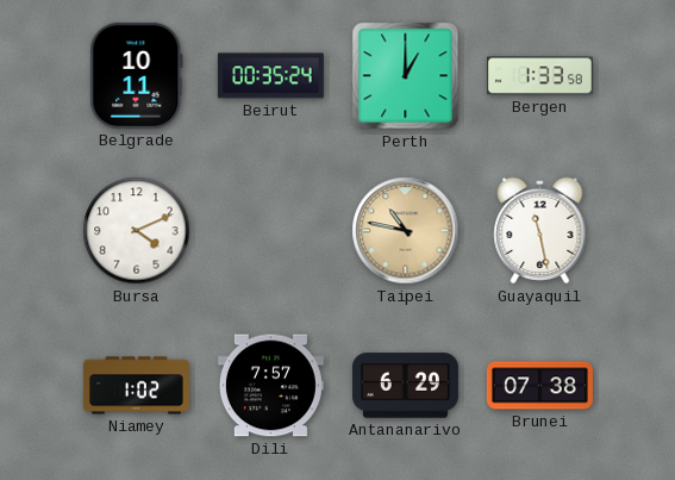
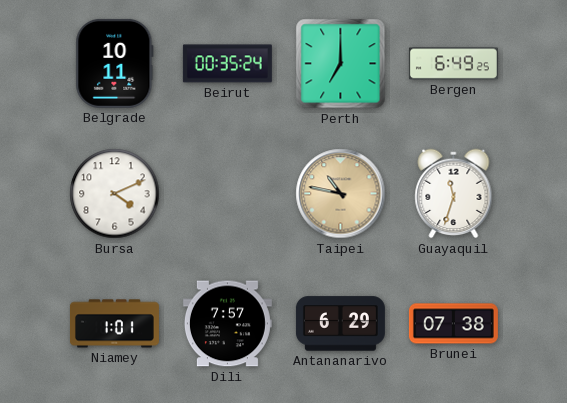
Perth: 1:00 -> 7:00 (341, 64)
Bergen: 1:33 -> 6:49 (453, 64)
Guayaquil: 11:28 -> 11:33 (454, 194)
Niamey: 1:02 -> 1:01 (114, 324)
